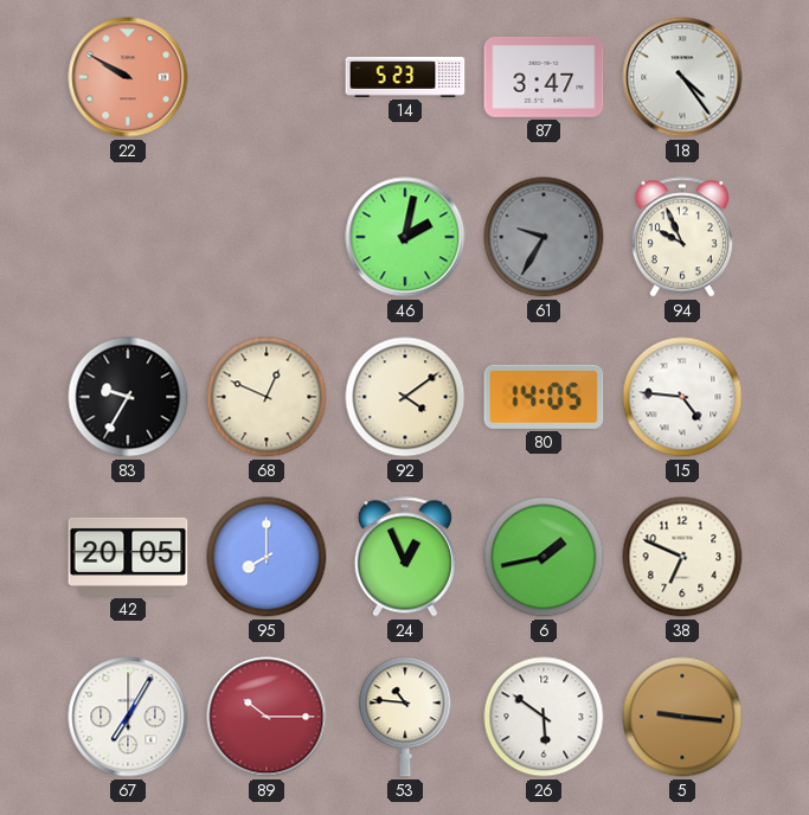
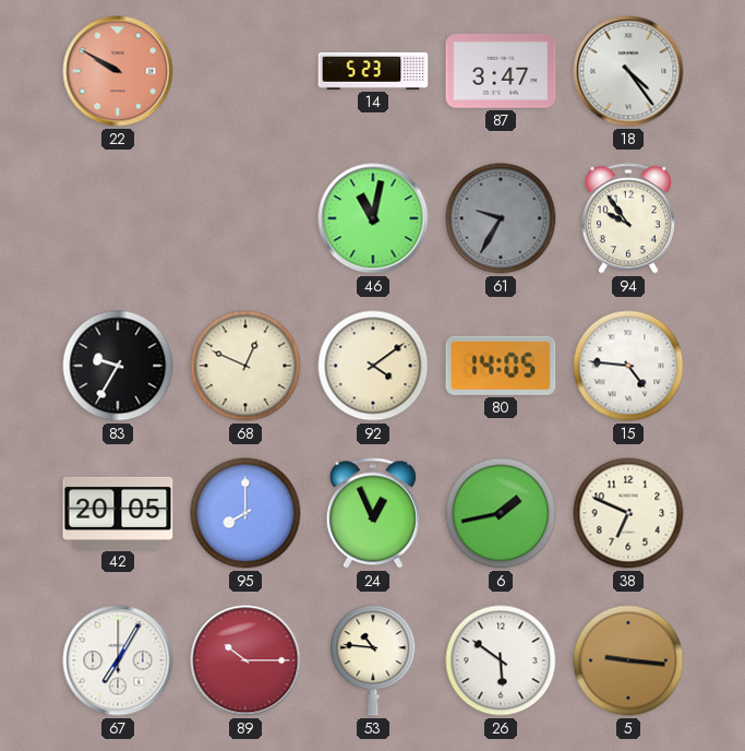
46: 2:02 -> 11:02 (373, 218)
94: 9:56 -> 9:54 (628, 218)
